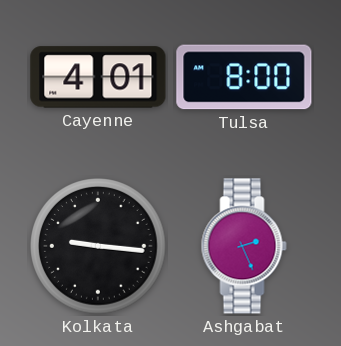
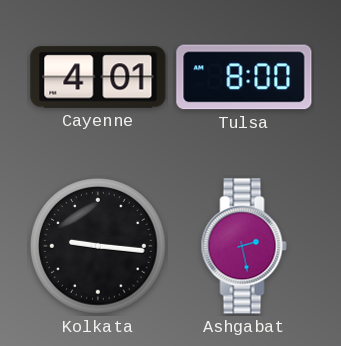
Ashgabat: 2:26 -> 2:28 (244, 246)
